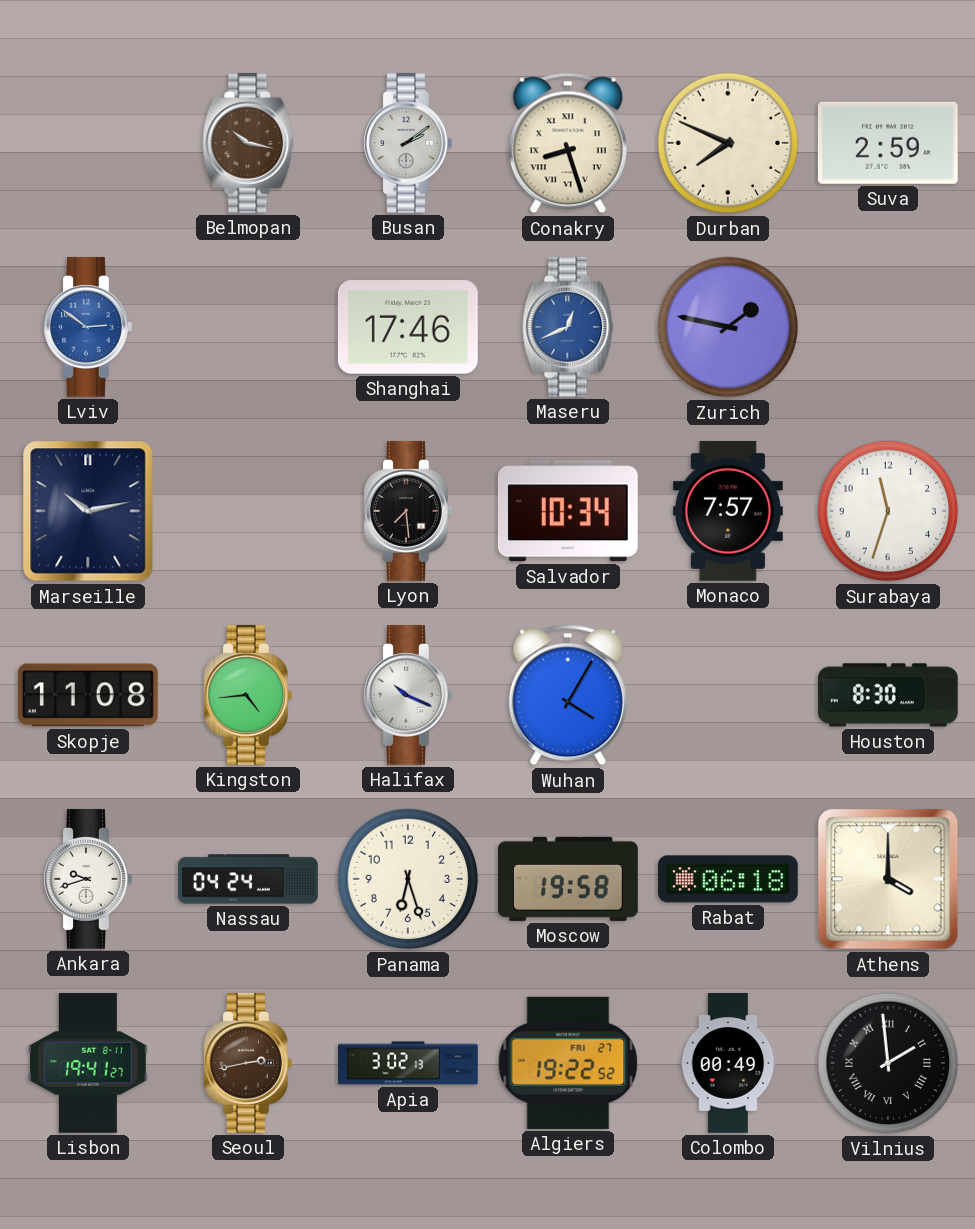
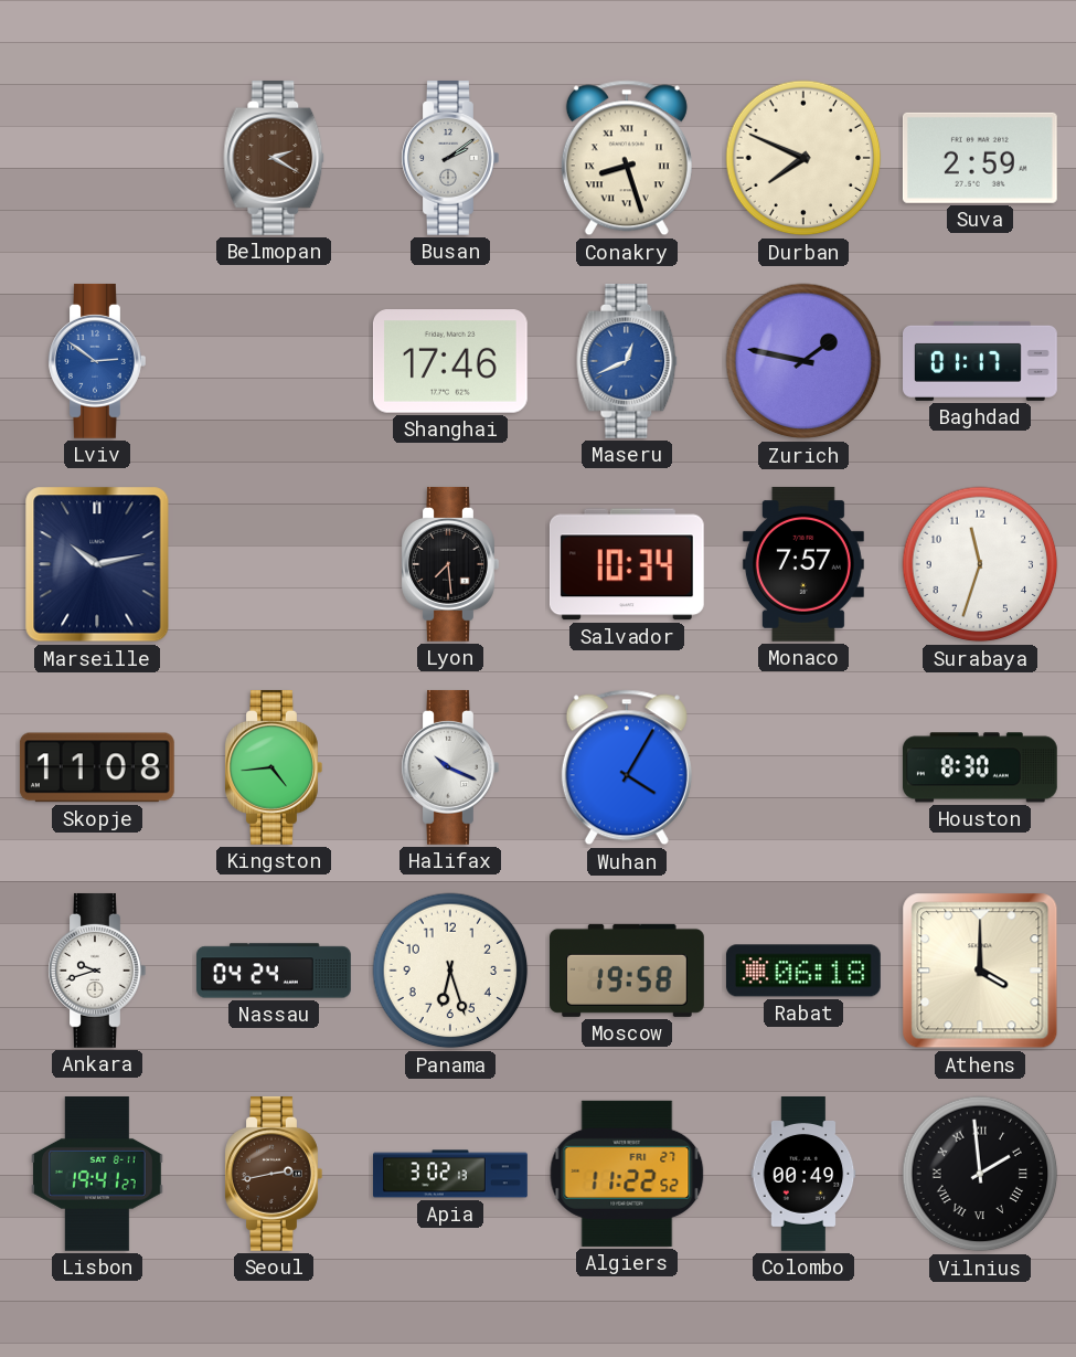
Belmopan: 10:17 -> 2:20 (274, 158)
Baghdad: none -> 01:17 (980, 361)
Algiers: 19:22 -> 11:22 (627, 1174)
